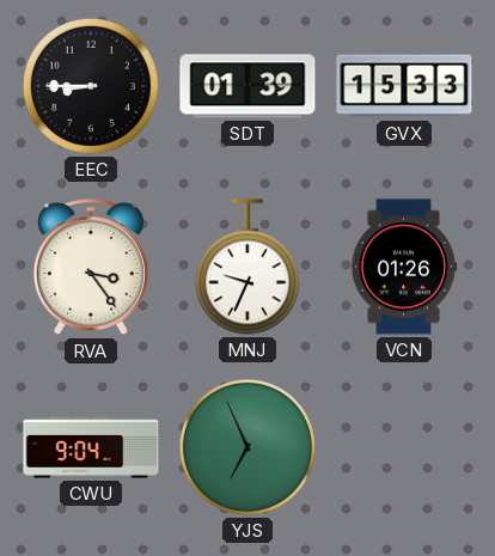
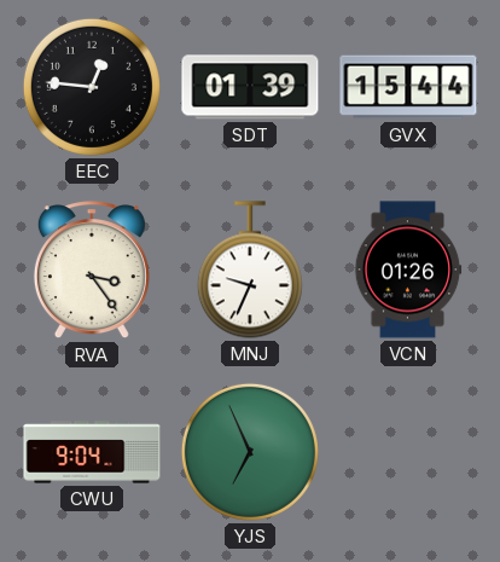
EEC: 8:45 -> 12:46 (92, 87)
GVX: 15:33 -> 15:44 (408, 87)
